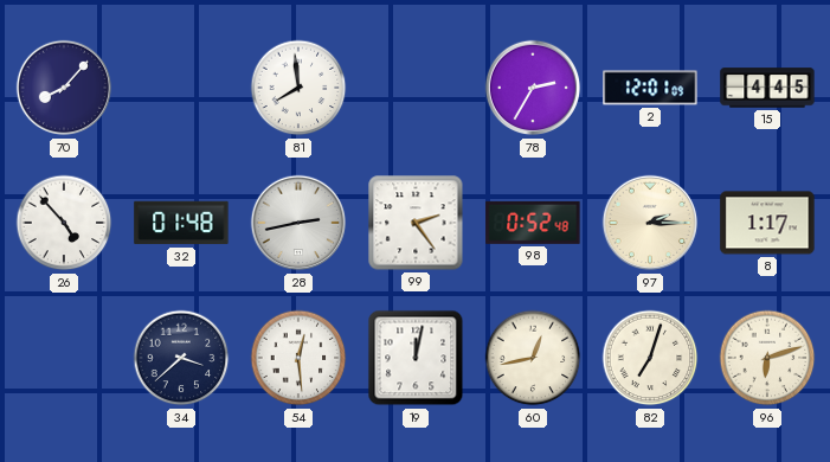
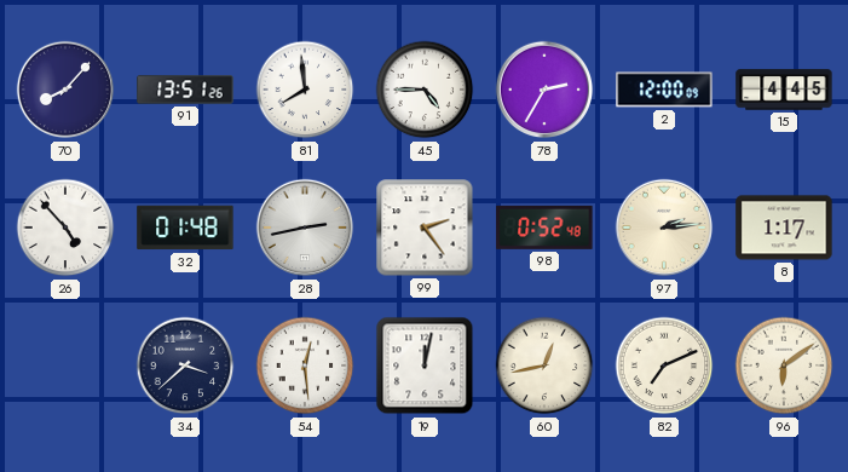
91: none -> 13:51 (185, 90)
45: none -> 4:45 (425, 90)
2: 12:01 -> 12:00 (664, 90)
97: 2:15 -> 2:14 (664, 228)
82: 7:03 -> 7:11 (664, 365)
96: 6:12 -> 6:09 (784, 365)
